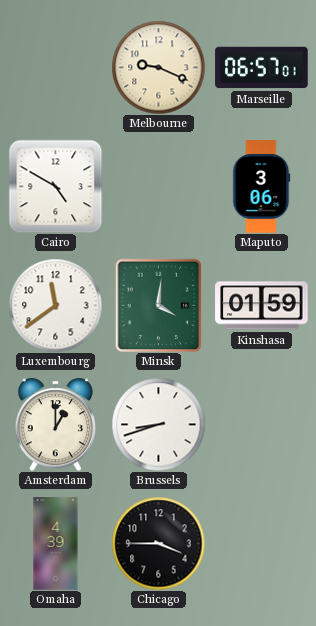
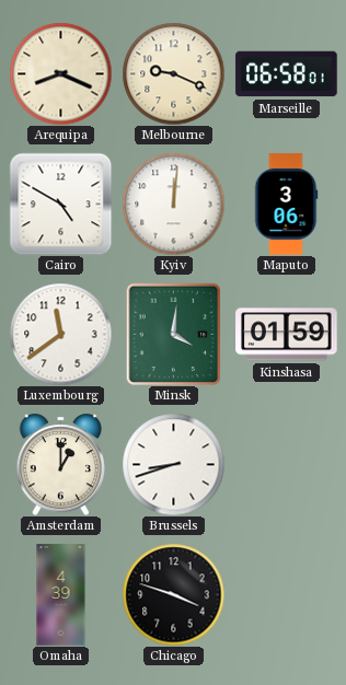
Arequipa: none -> 8:19 (60, 73)
Marseille: 06:57 -> 06:58 (287, 74)
Kyiv: none -> 12:01 (173, 204)
Chicago: 3:45 -> 3:48 (173, 594)
